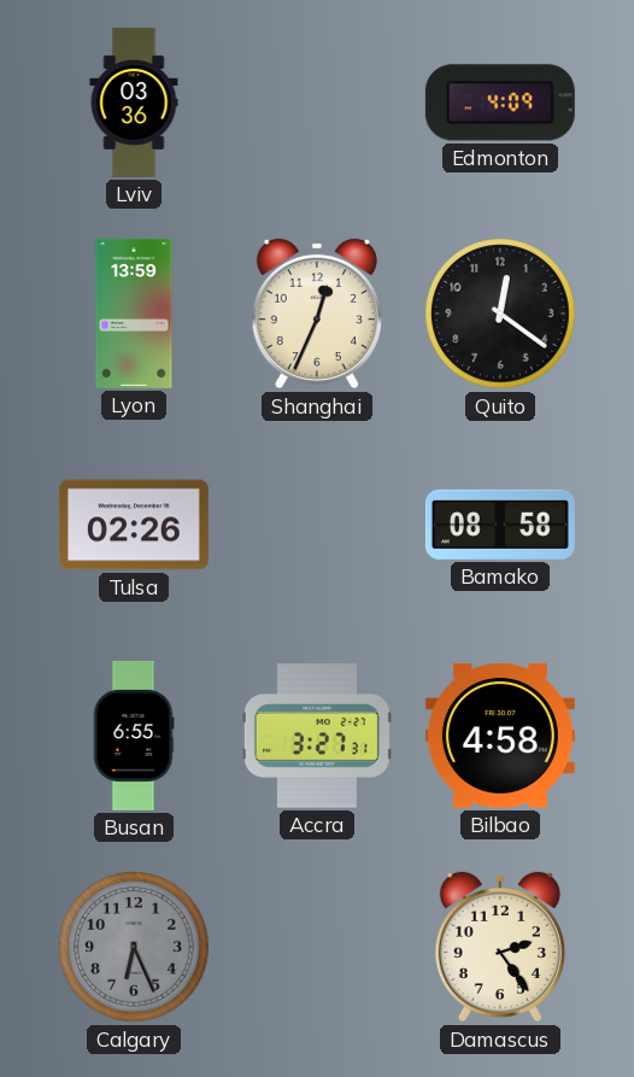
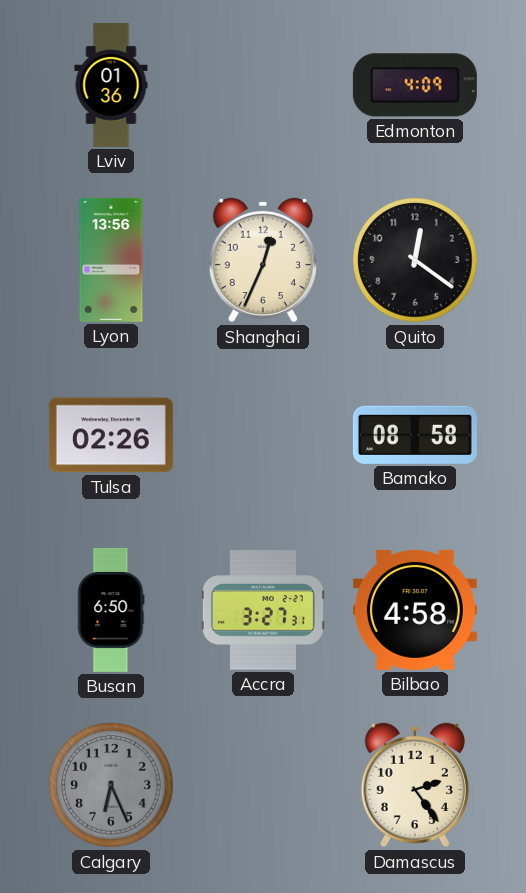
Lviv: 03:36 -> 01:36 (111, 85)
Lyon: 13:59 -> 13:56 (111, 260)
Busan: 6:55 -> 6:50 (111, 610)
